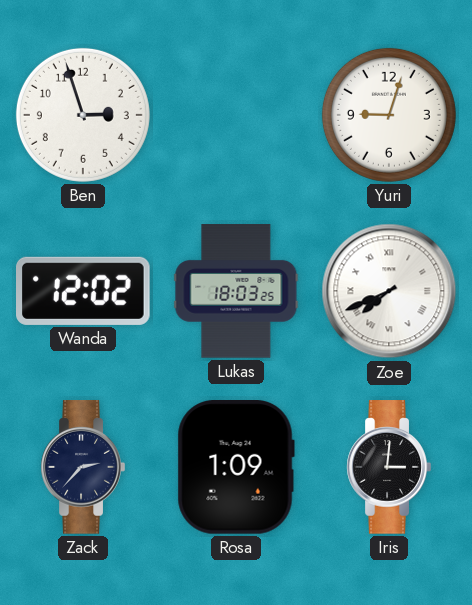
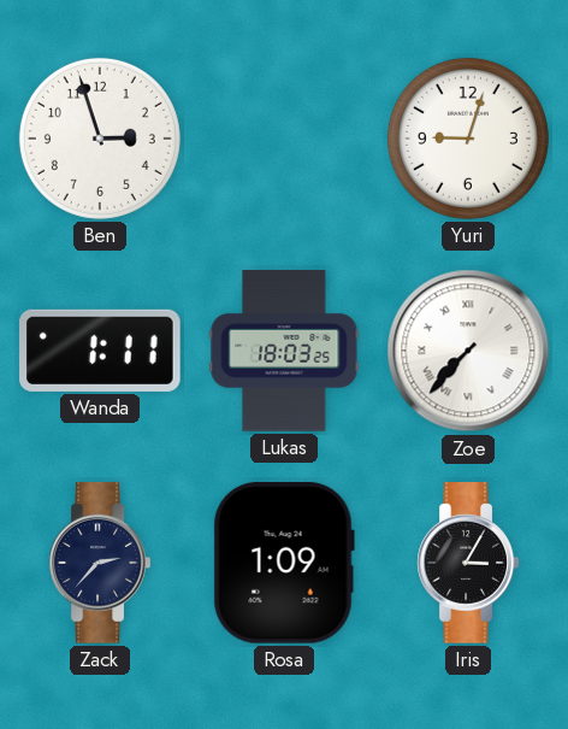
Wanda: 12:02 -> 1:11 (101, 351)
Zoe: 7:41 -> 7:37 (468, 351)
Iris: 3:01 -> 3:05 (468, 563)
